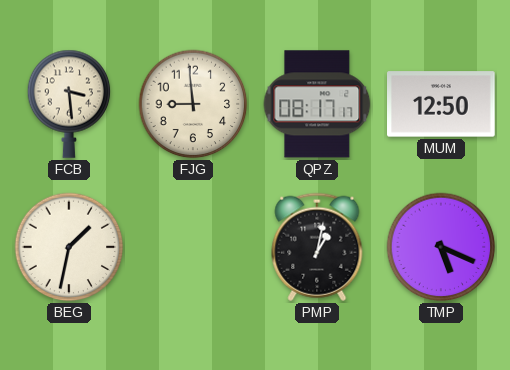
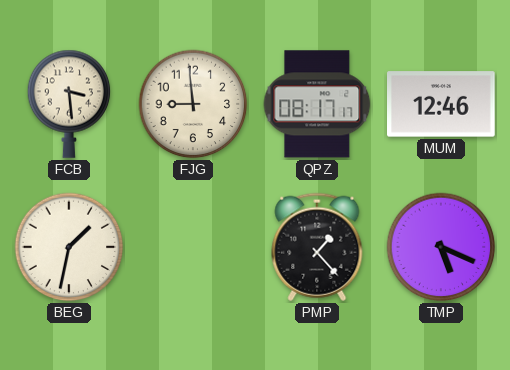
MUM: 12:50 -> 12:46 (442, 104)
PMP: 1:02 -> 1:23 (317, 247)
